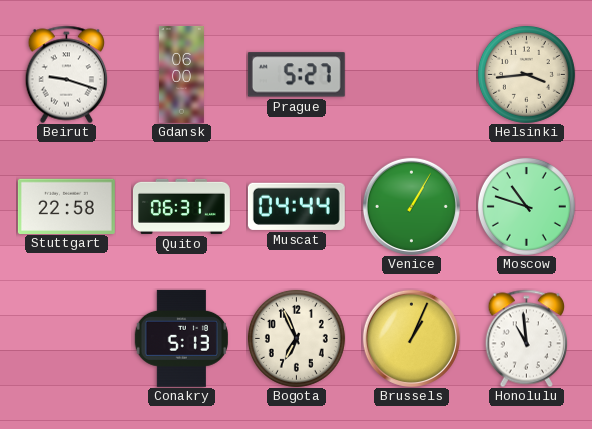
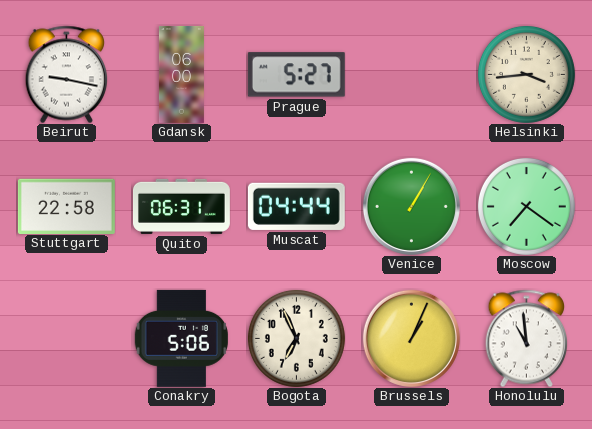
Beirut: 9:18 -> 9:17 (67, 74)
Moscow: 10:48 -> 7:21 (526, 206)
Conakry: 5:13 -> 5:06 (181, 338)
